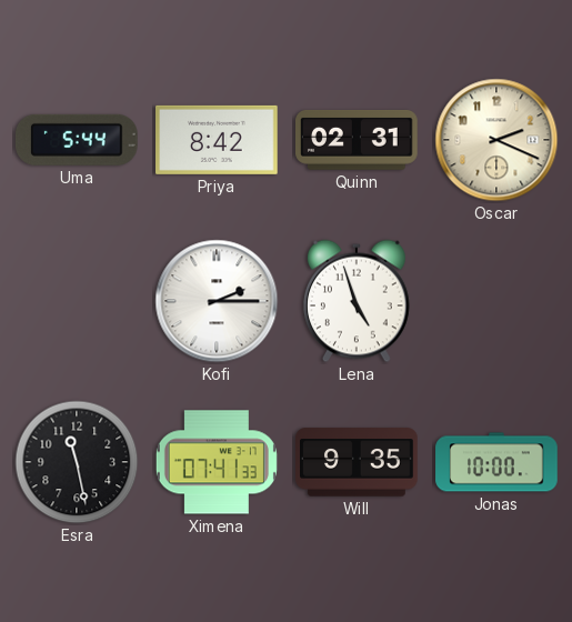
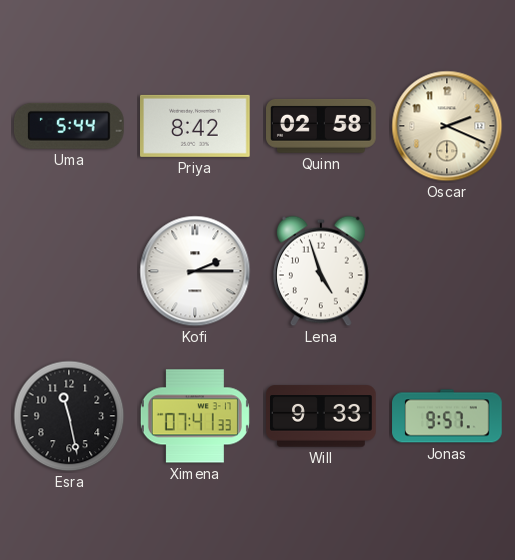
Quinn: 02:31 -> 02:58 (322, 126)
Will: 9:35 -> 9:33 (321, 416)
Jonas: 10:00 -> 9:57 (447, 416)
